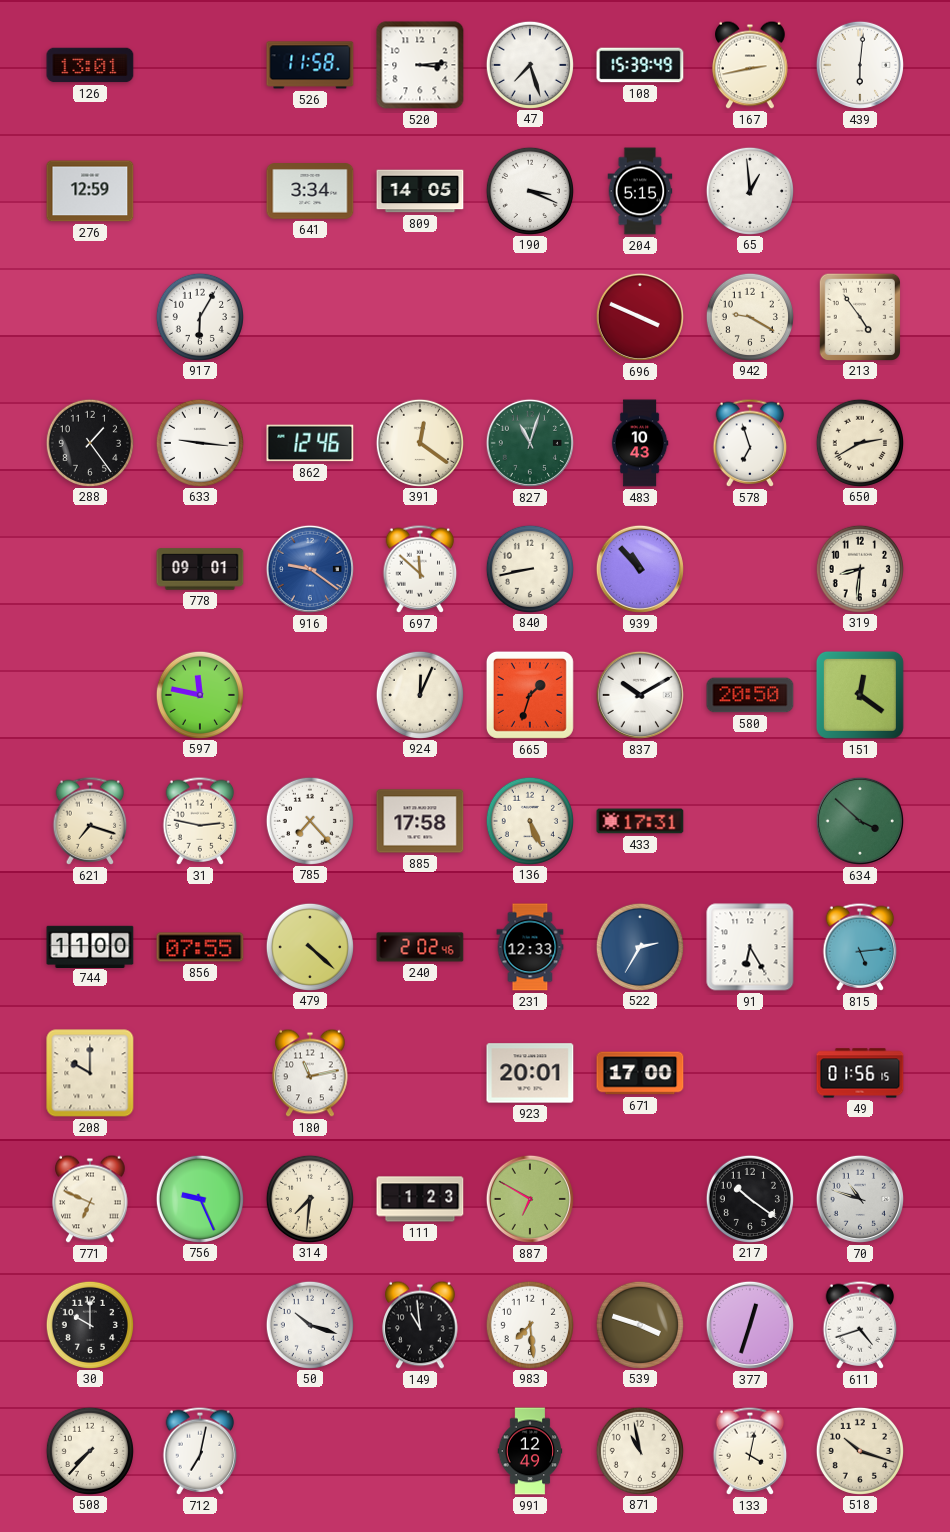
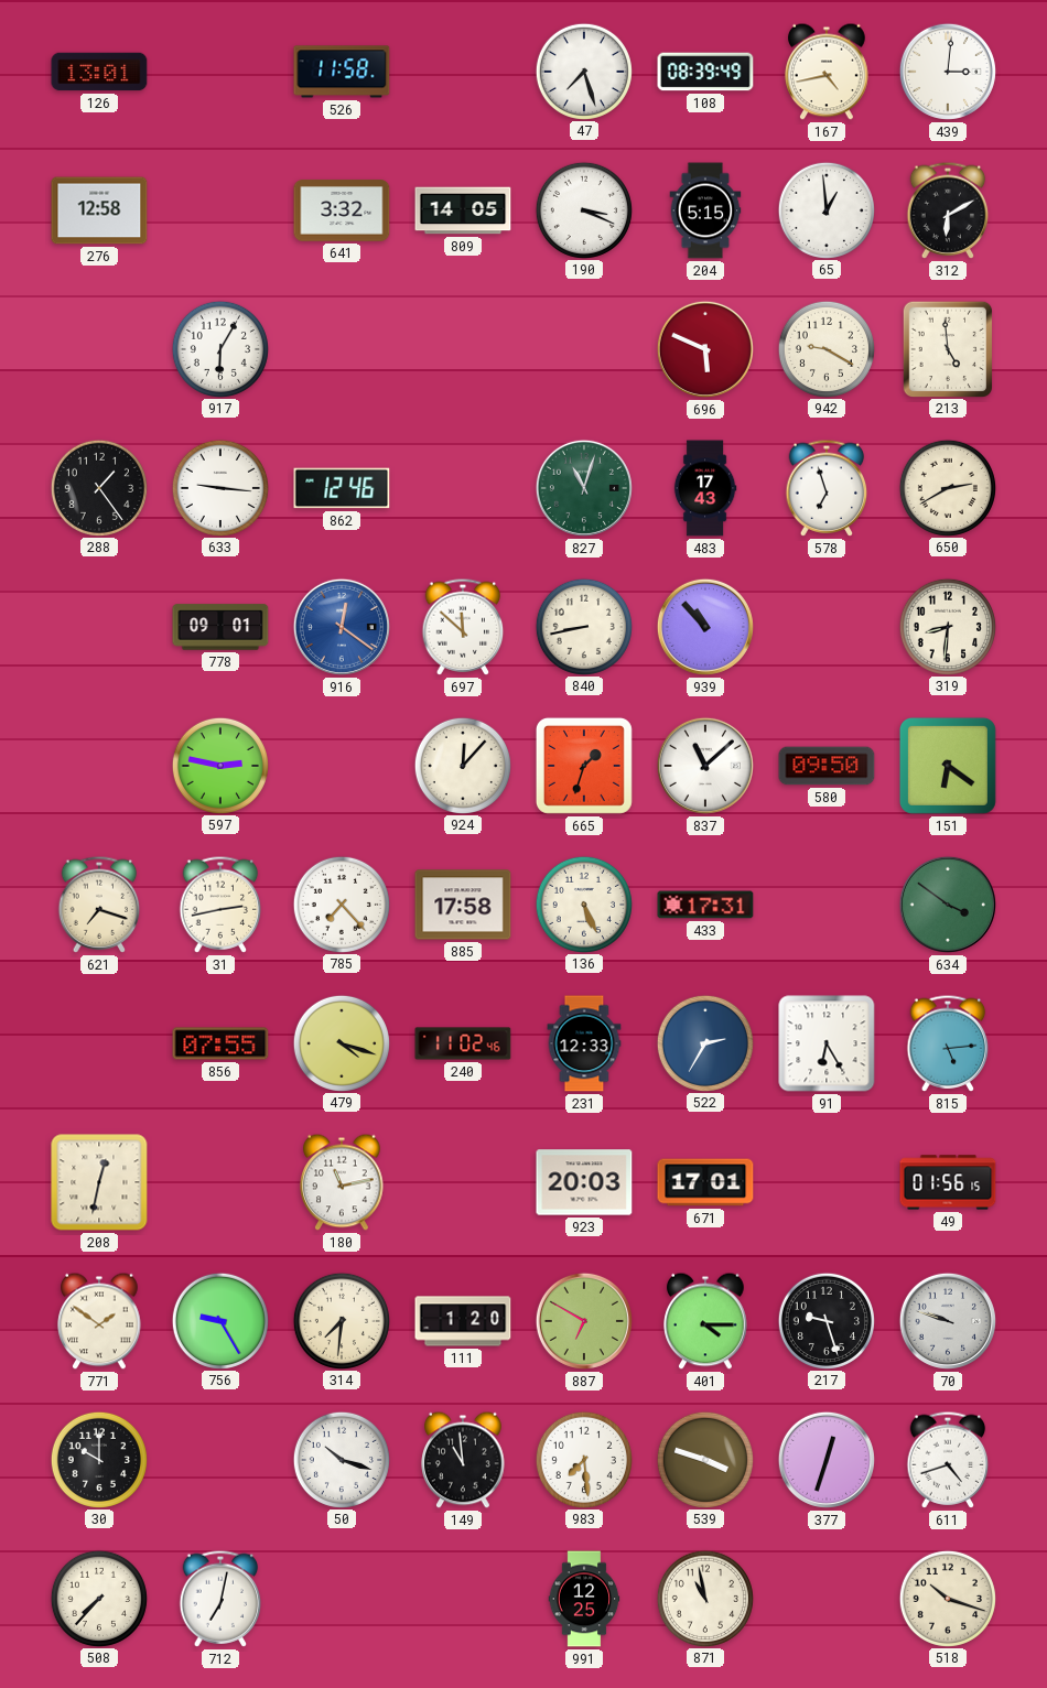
520: 3:14 -> none (420, 65)
108: 15:39 -> 08:39 (705, 72)
167: 2:43 -> 4:43 (827, 72)
439: 6:01 -> 3:01 (948, 72)
276: 12:59 -> 12:58 (99, 210)
641: 3:34 -> 3:32 (342, 210)
312: none -> 6:10 (948, 210)
696: 3:49 -> 5:49 (705, 349)
213: 4:54 -> 4:59 (947, 348)
391: 12:21 -> none (420, 442)
483: 10:43 -> 17:43 (705, 488)
916: 9:21 -> 12:21 (342, 627)
597: 11:47 -> 2:47 (220, 765)
924: 12:04 -> 12:07 (463, 765)
837: 10:10 -> 11:08 (705, 766)
580: 20:50 -> 09:50 (827, 766)
151: 12:21 -> 6:21 (948, 766)
31: 2:47 -> 2:43 (220, 905)
634: 3:52 -> 3:51 (948, 905)
744: 11:00 -> none (90, 946)
479: 4:22 -> 4:18 (342, 1042)
240: 2:02 -> 11:02 (463, 1043)
208: 10:00 -> 12:32 (99, 1182)
923: 20:01 -> 20:03 (584, 1182)
671: 17:00 -> 17:01 (705, 1182)
771: 6:49 -> 1:51 (99, 1321)
756: 9:26 -> 9:25 (220, 1320)
111: 1:23 -> 1:20 (463, 1321)
401: none -> 4:15 (705, 1321)
217: 10:21 -> 9:27 (827, 1320)
70: 10:48 -> 9:48 (948, 1321)
991: 12:49 -> 12:25 (584, 1599)
133: 4:02 -> none (750, 1451)
